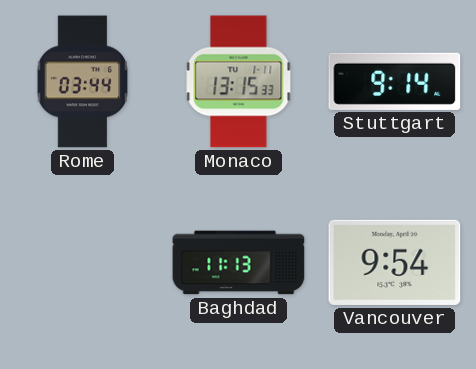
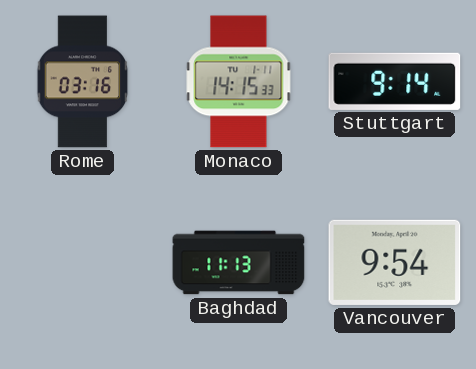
Rome: 03:44 -> 03:16 (83, 82)
Monaco: 13:15 -> 14:15 (239, 82)
